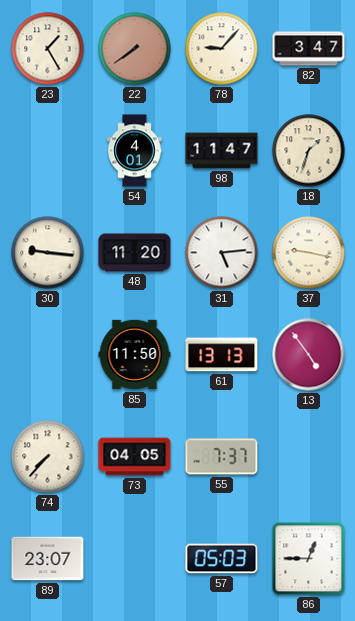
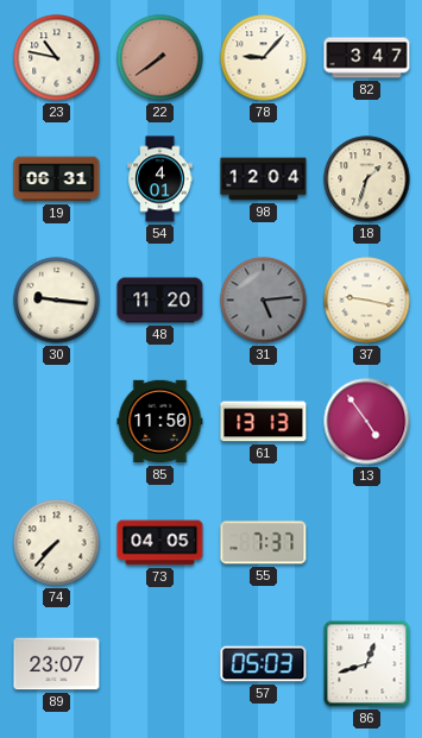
23: 1:25 -> 10:47 (57, 58)
19: none -> 06:31 (57, 179)
98: 11:47 -> 12:04 (264, 179)
31 dial: white -> grey (264, 301)
86: 12:45 -> 12:42 (367, 664)
